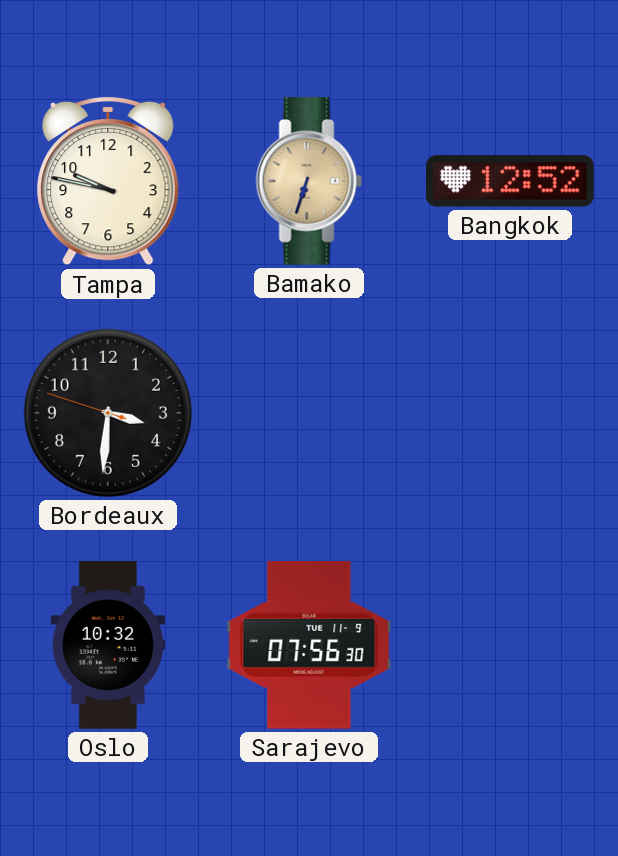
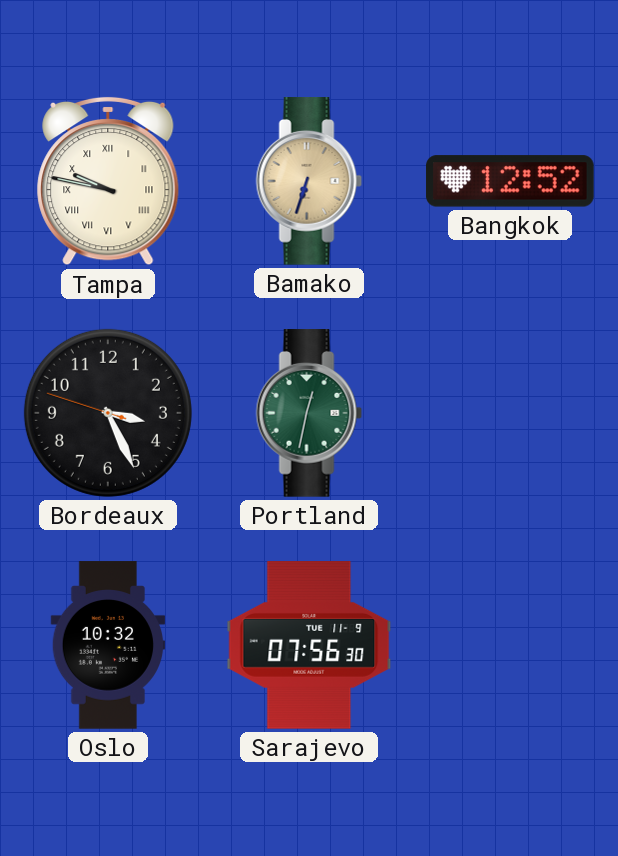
Tampa numerals: Arabic -> Roman (108, 181)
Bordeaux: 3:30 -> 3:25 (108, 413)
Portland: none -> 12:32 (309, 413)
